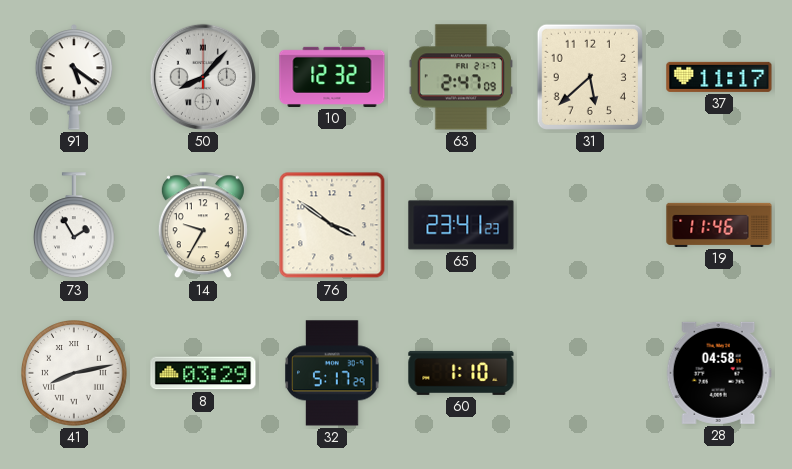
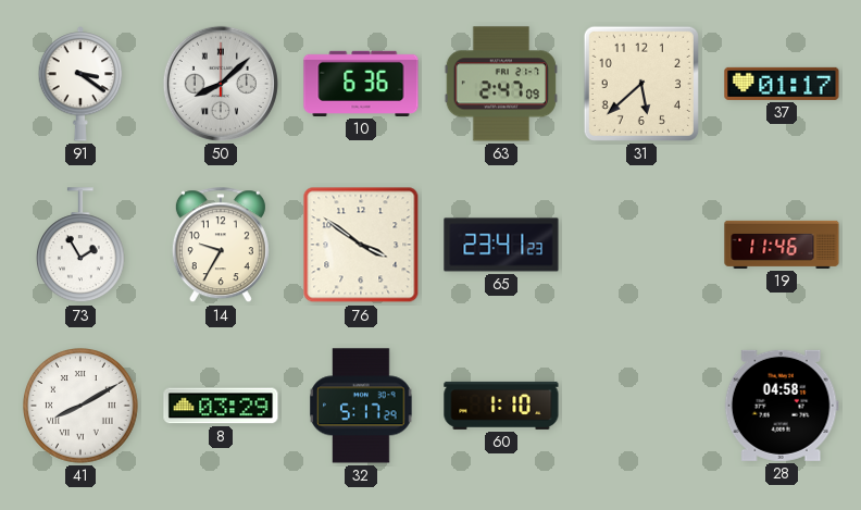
91: 5:21 -> 3:21 (80, 84)
50: 8:07 -> 8:08 (221, 84)
10: 12:32 -> 6:36 (361, 84)
37: 11:17 -> 01:17 (782, 84)
41: 8:13 -> 8:10 (82, 407)
